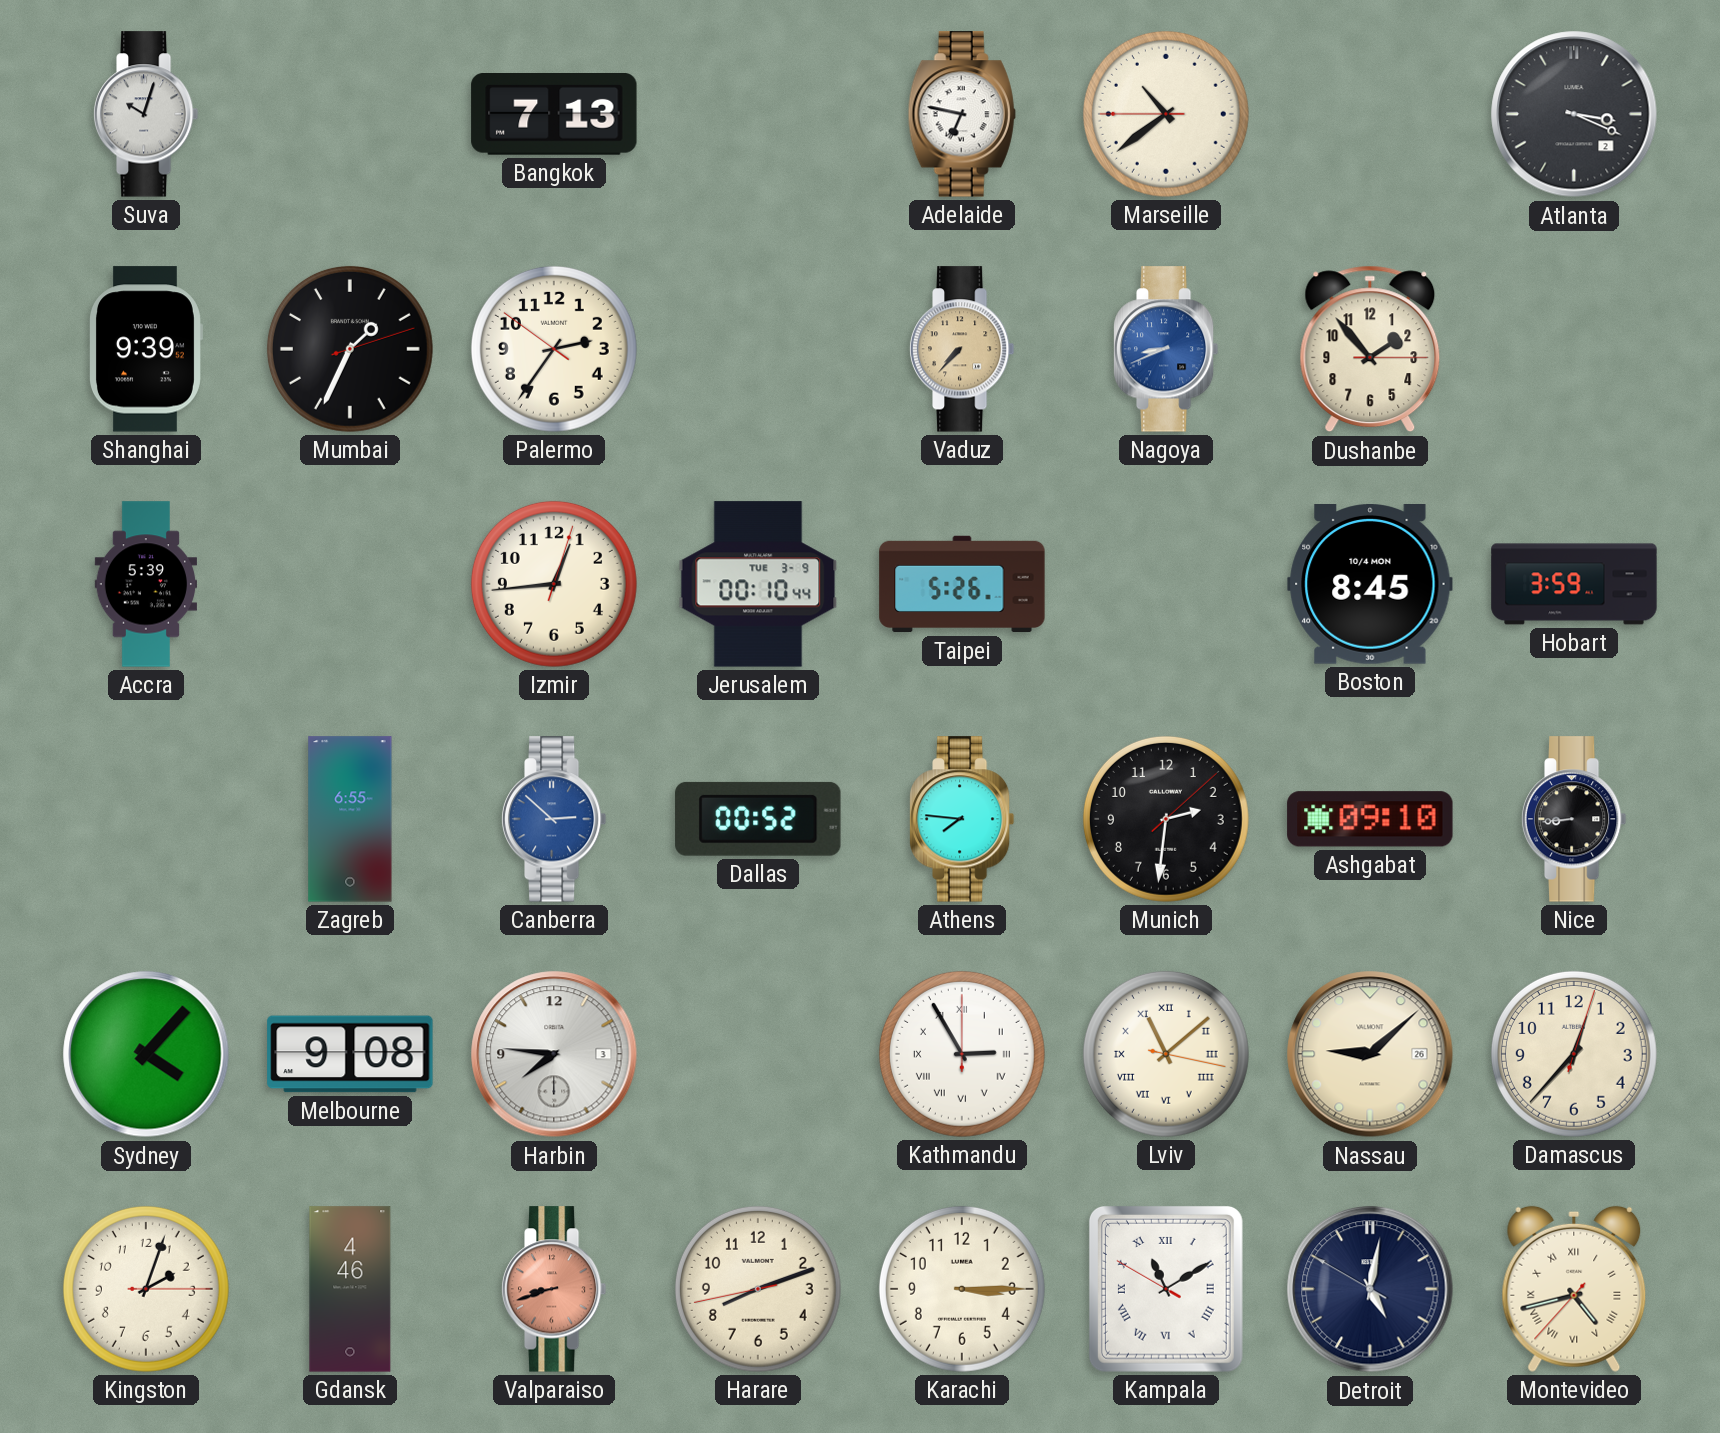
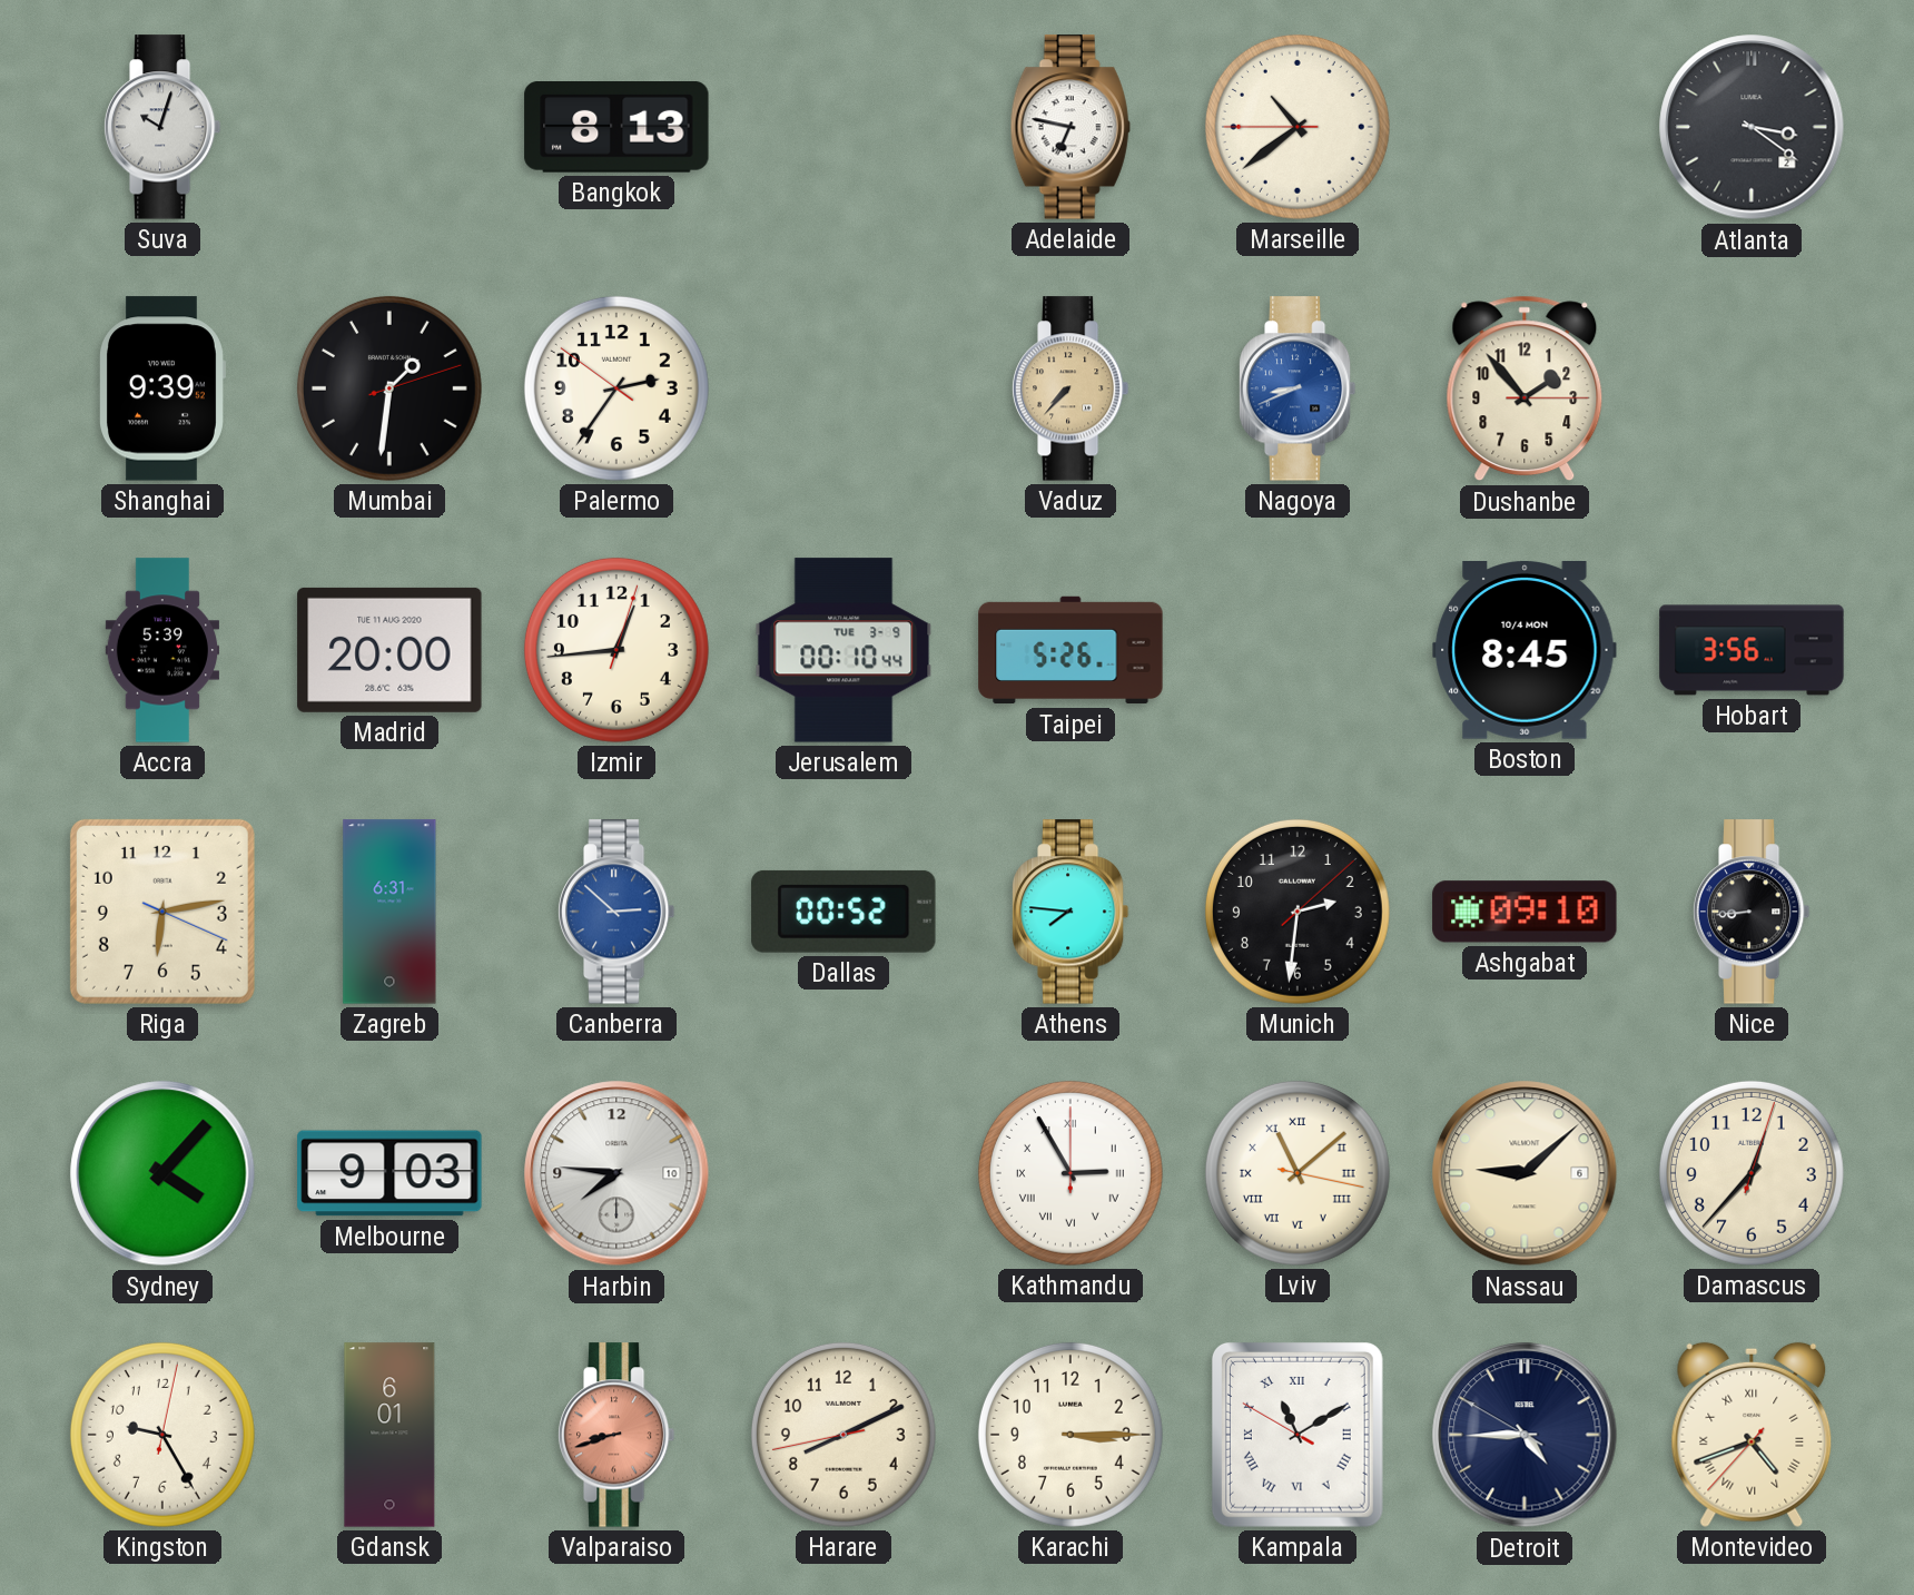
Bangkok: 7:13 -> 8:13 (616, 128)
Atlanta: 3:19 -> 3:21 (1752, 127)
Mumbai: 1:34 -> 1:31 (389, 388)
Madrid: none -> 20:00 (389, 650)
Hobart: 3:59 -> 3:56 (1752, 650)
Riga: none -> 6:13 (162, 912)
Zagreb: 6:55 -> 6:31 (389, 912)
Melbourne: 9:08 -> 9:03 (389, 1173)
Harbin date: 3 -> 10 (616, 1173)
Nassau date: 26 -> 6 (1525, 1173)
Kingston: 2:03 -> 9:25 (162, 1435)
Gdansk: 4:46 -> 6:01 (389, 1435)
Harare: 8:11 -> 8:10 (843, 1435)
Detroit: 5:01 -> 4:44 (1525, 1435)
Montevideo: 4:42 -> 4:41 (1752, 1435)
